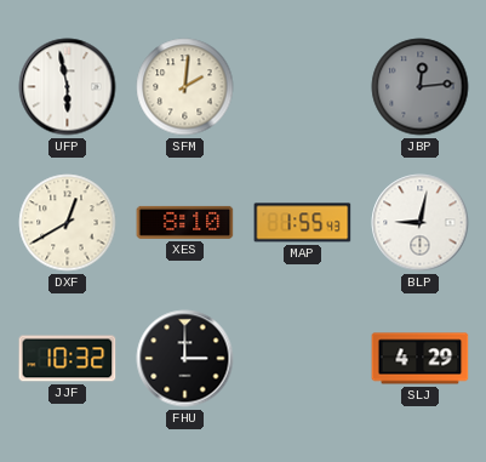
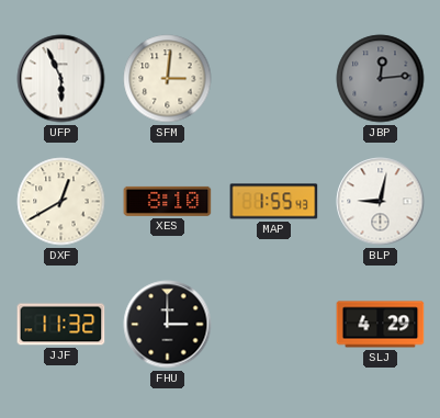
UFP: 5:58 -> 5:56 (61, 79)
SFM: 2:01 -> 3:01 (168, 79)
JJF: 10:32 -> 11:32 (61, 325)
